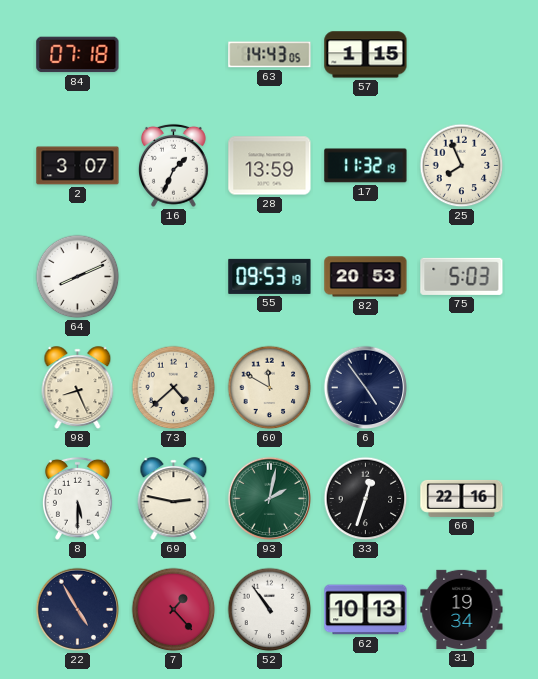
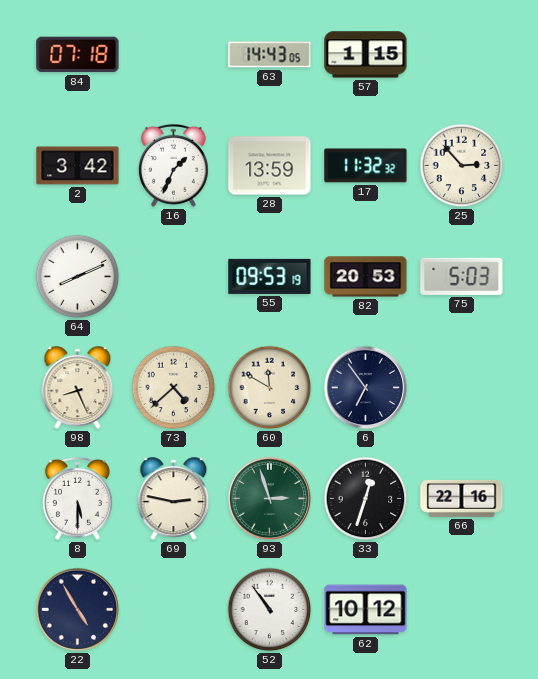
2: 3:07 -> 3:42 (78, 166)
17: 11:32:19 -> 11:32:32 (366, 166)
25: 7:56 -> 2:53 (462, 166)
6: 4:54 -> 6:54 (366, 388)
93: 2:02 -> 2:57 (270, 499)
7: 1:23 -> none (174, 610)
62: 10:13 -> 10:12 (366, 610)
31: 19:34 -> none (462, 609)
